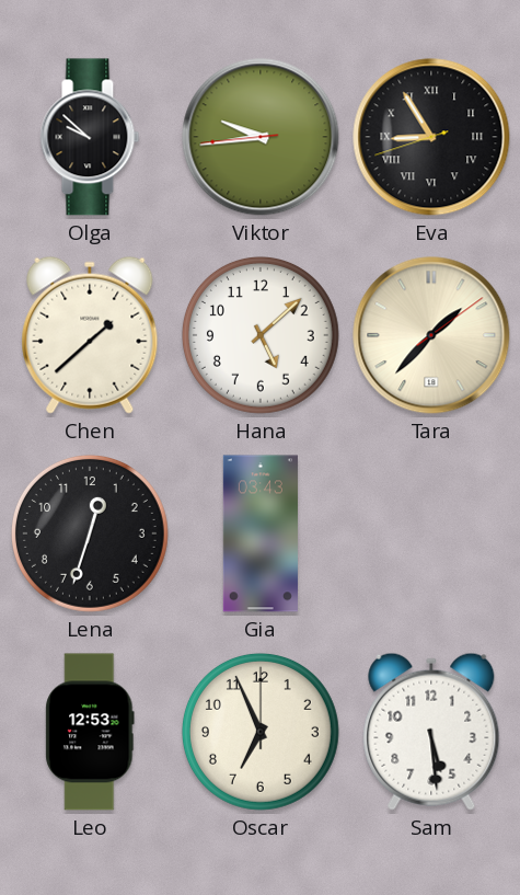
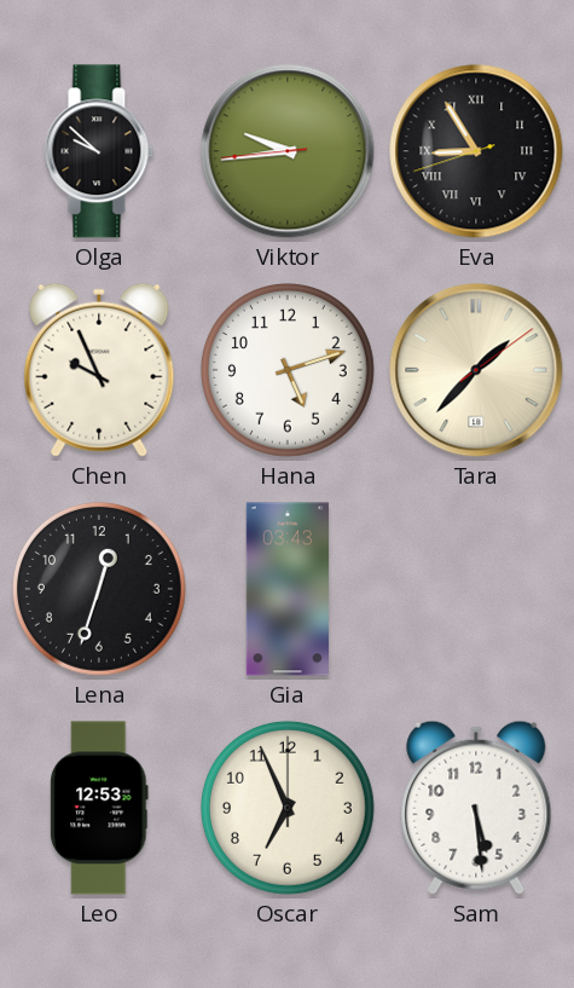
Chen: 1:38 -> 9:56 (99, 370)
Hana: 5:08 -> 5:12 (288, 370)
